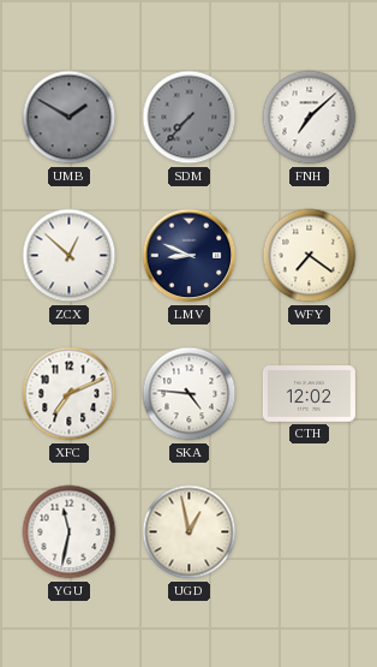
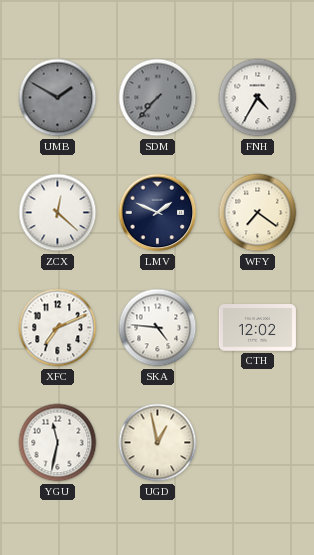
FNH: 7:08 -> 4:35 (258, 98)
ZCX: 12:52 -> 12:22 (58, 213)
LMV: 8:49 -> 1:49 (158, 213)
